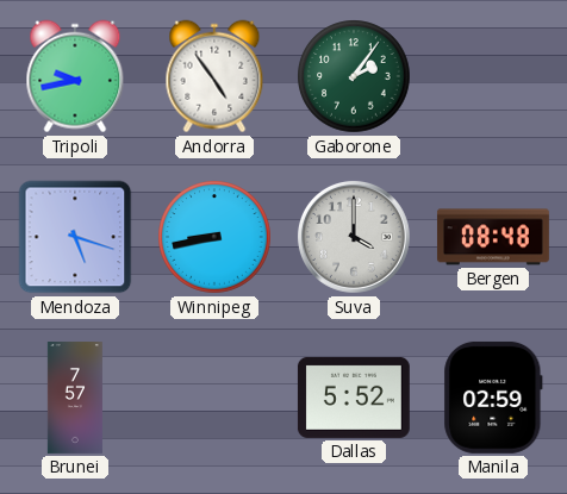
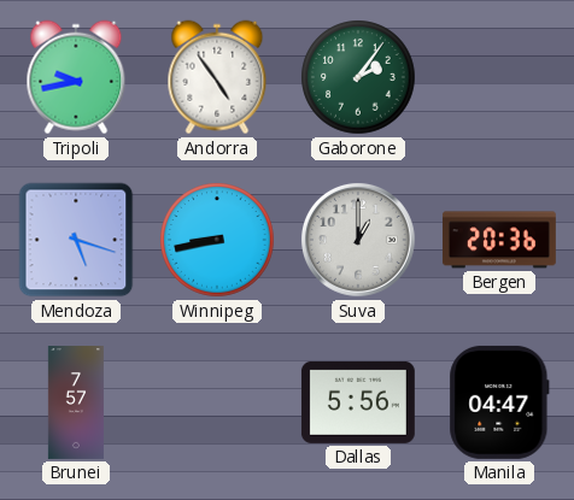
Suva: 4:00 -> 1:00 (358, 240)
Bergen: 08:48 -> 20:36 (499, 240)
Dallas: 5:52 -> 5:56 (358, 402)
Manila: 02:59 -> 04:47 (499, 402)
